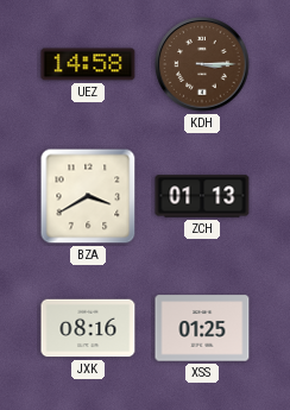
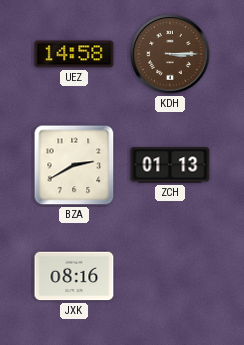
BZA: 3:40 -> 2:40 (74, 165)
XSS: 01:25 -> none (202, 328)
